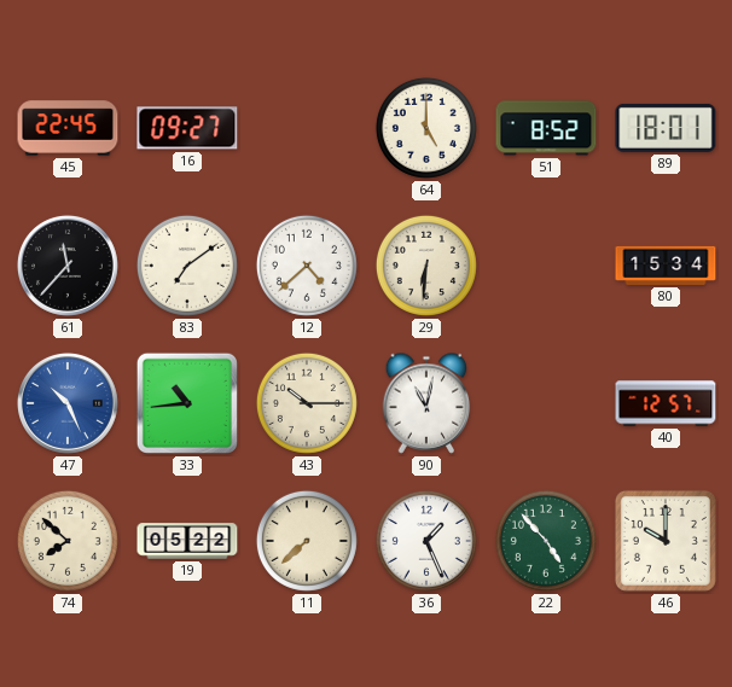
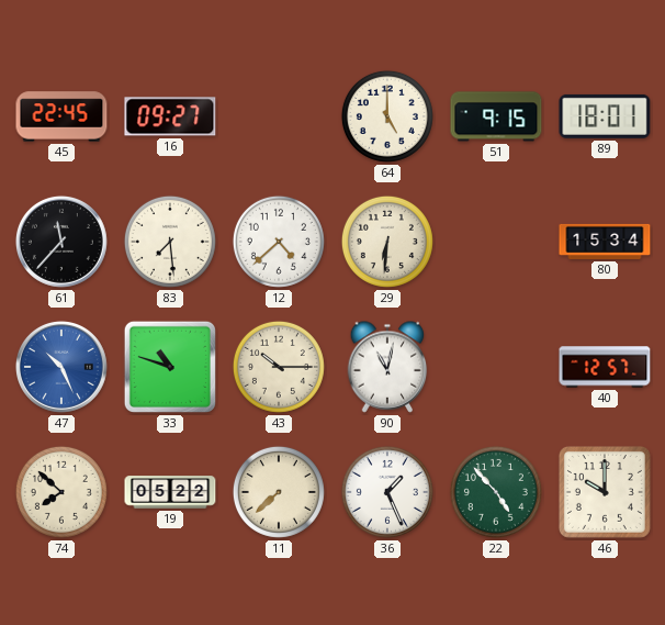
51: 8:52 -> 9:15 (496, 116)
83: 7:09 -> 7:29 (170, 242)
33: 10:44 -> 10:48 (170, 367)
